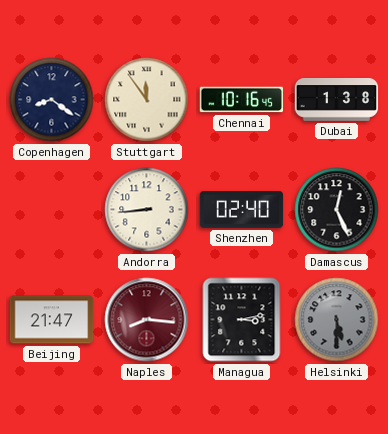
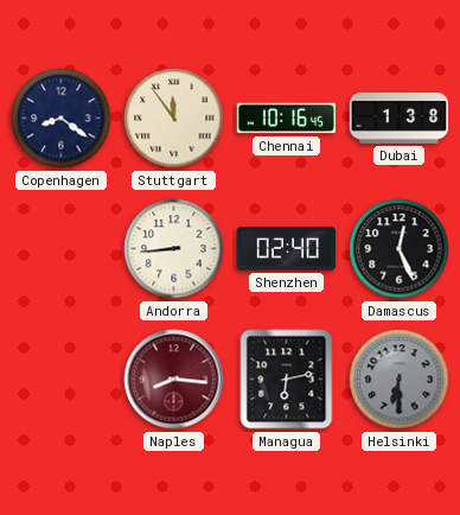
Beijing: 21:47 -> none (52, 320)
Managua: 3:13 -> 6:13 (287, 380)
Helsinki: 5:30 -> 6:30 (400, 380)
